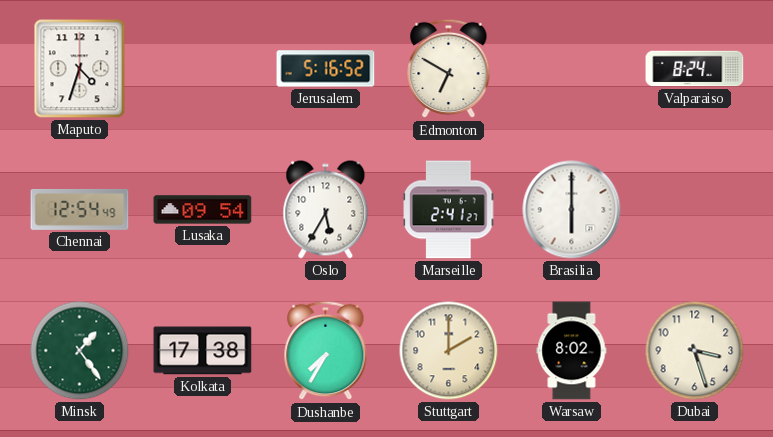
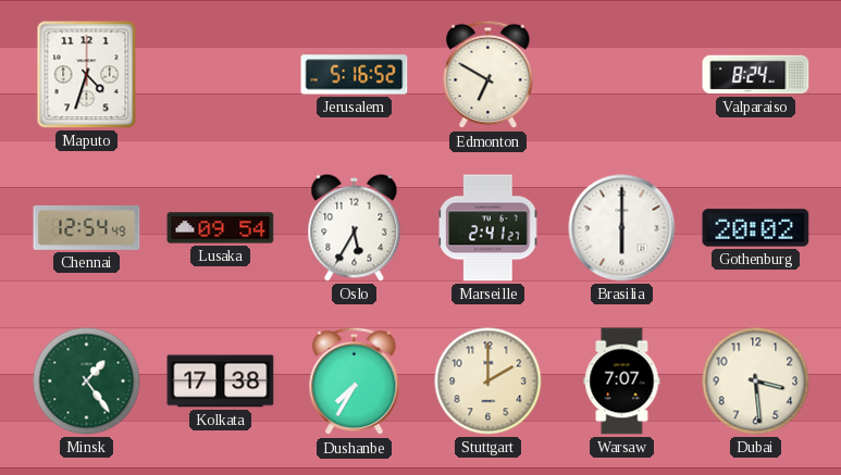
Gothenburg: none -> 20:02 (756, 228)
Warsaw: 8:02 -> 7:07 (622, 382)
Dubai: 3:27 -> 3:29 (756, 382)
